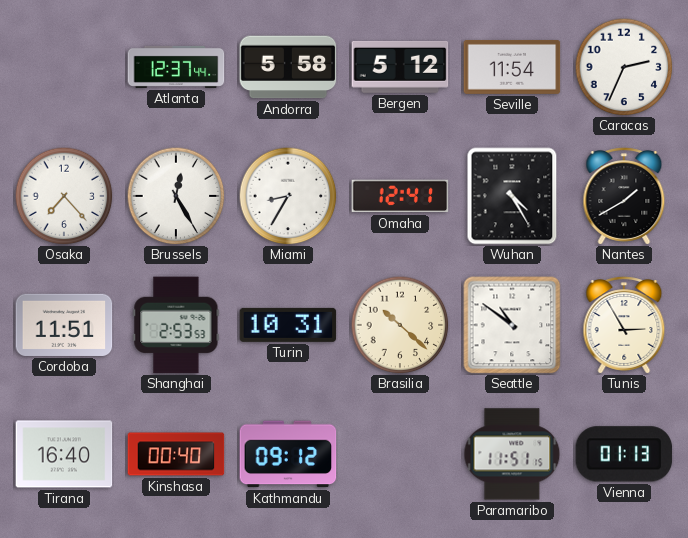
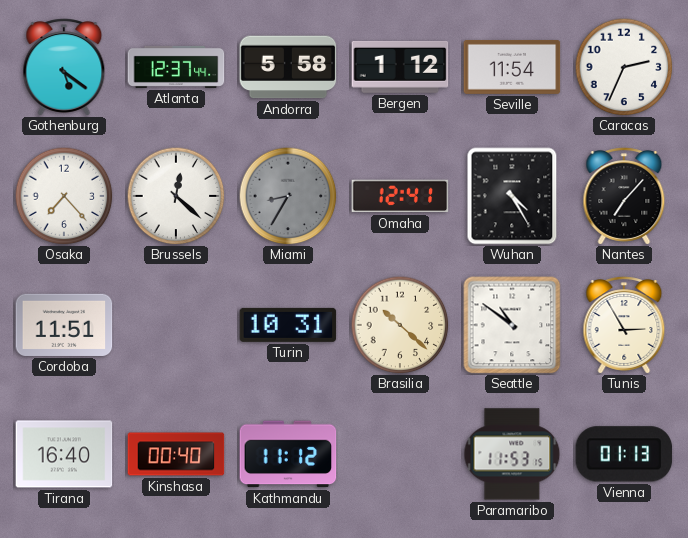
Gothenburg: none -> 5:21 (64, 67)
Bergen: 5:12 -> 1:12 (400, 67)
Brussels: 12:25 -> 12:22 (176, 196)
Miami dial: white -> grey (288, 196)
Nantes: 1:40 -> 7:07 (624, 196)
Shanghai: 2:53 -> none (176, 325)
Kathmandu: 09:12 -> 11:12 (288, 454)
Paramaribo: 11:51 -> 11:53 (512, 454)
